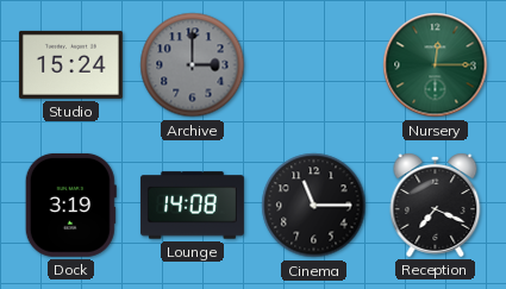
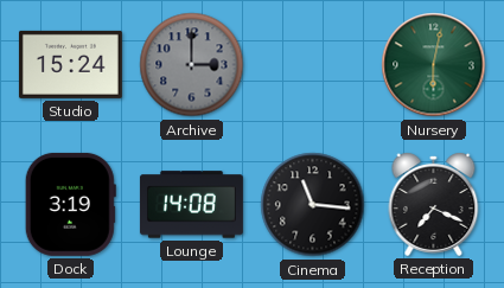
Nursery: 12:15 -> 6:02 (434, 65)
Cinema: 11:15 -> 11:16 (313, 205)
